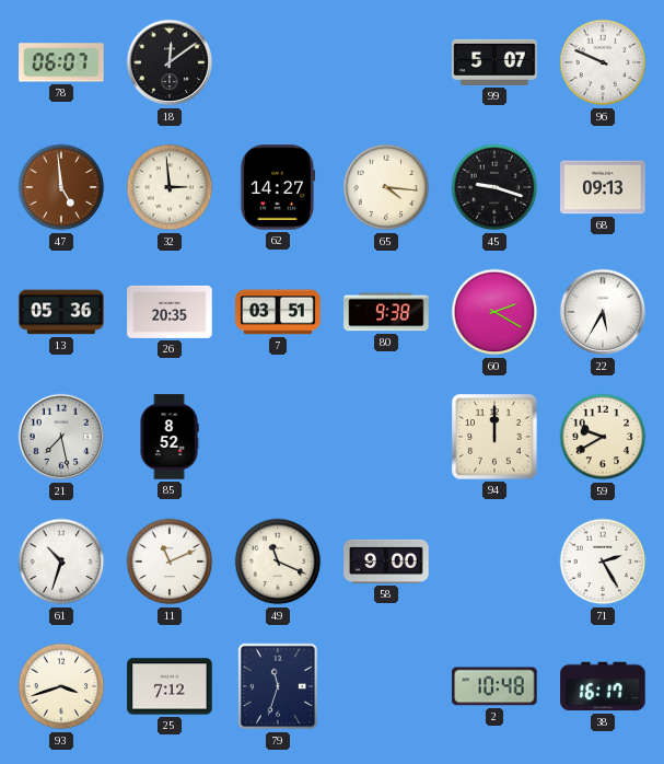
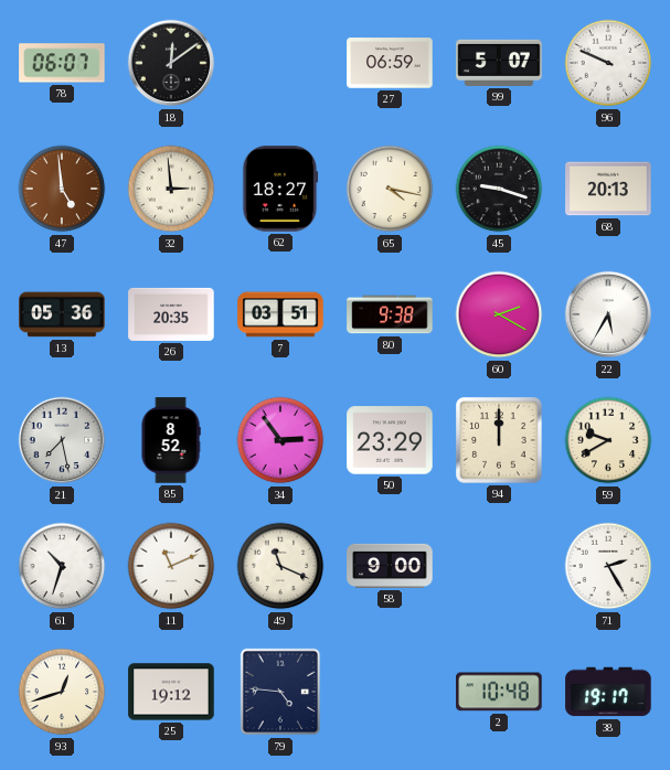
27: none -> 06:59 (390, 63)
62: 14:27 -> 18:27 (280, 189)
65: 4:16 -> 4:17 (390, 189)
68: 09:13 -> 20:13 (608, 189)
34: none -> 2:54 (280, 440)
50: none -> 23:29 (390, 440)
93: 3:42 -> 12:42 (62, 692)
25: 7:12 -> 19:12 (171, 692)
79: 11:33 -> 4:46 (280, 692)
38: 16:17 -> 19:17 (608, 692)
